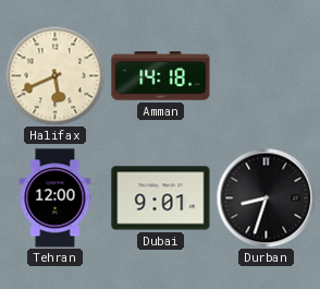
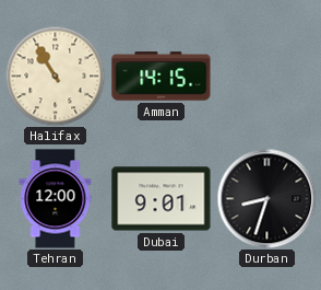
Halifax: 5:41 -> 10:55 (55, 76)
Amman: 14:18 -> 14:15 (162, 77)
